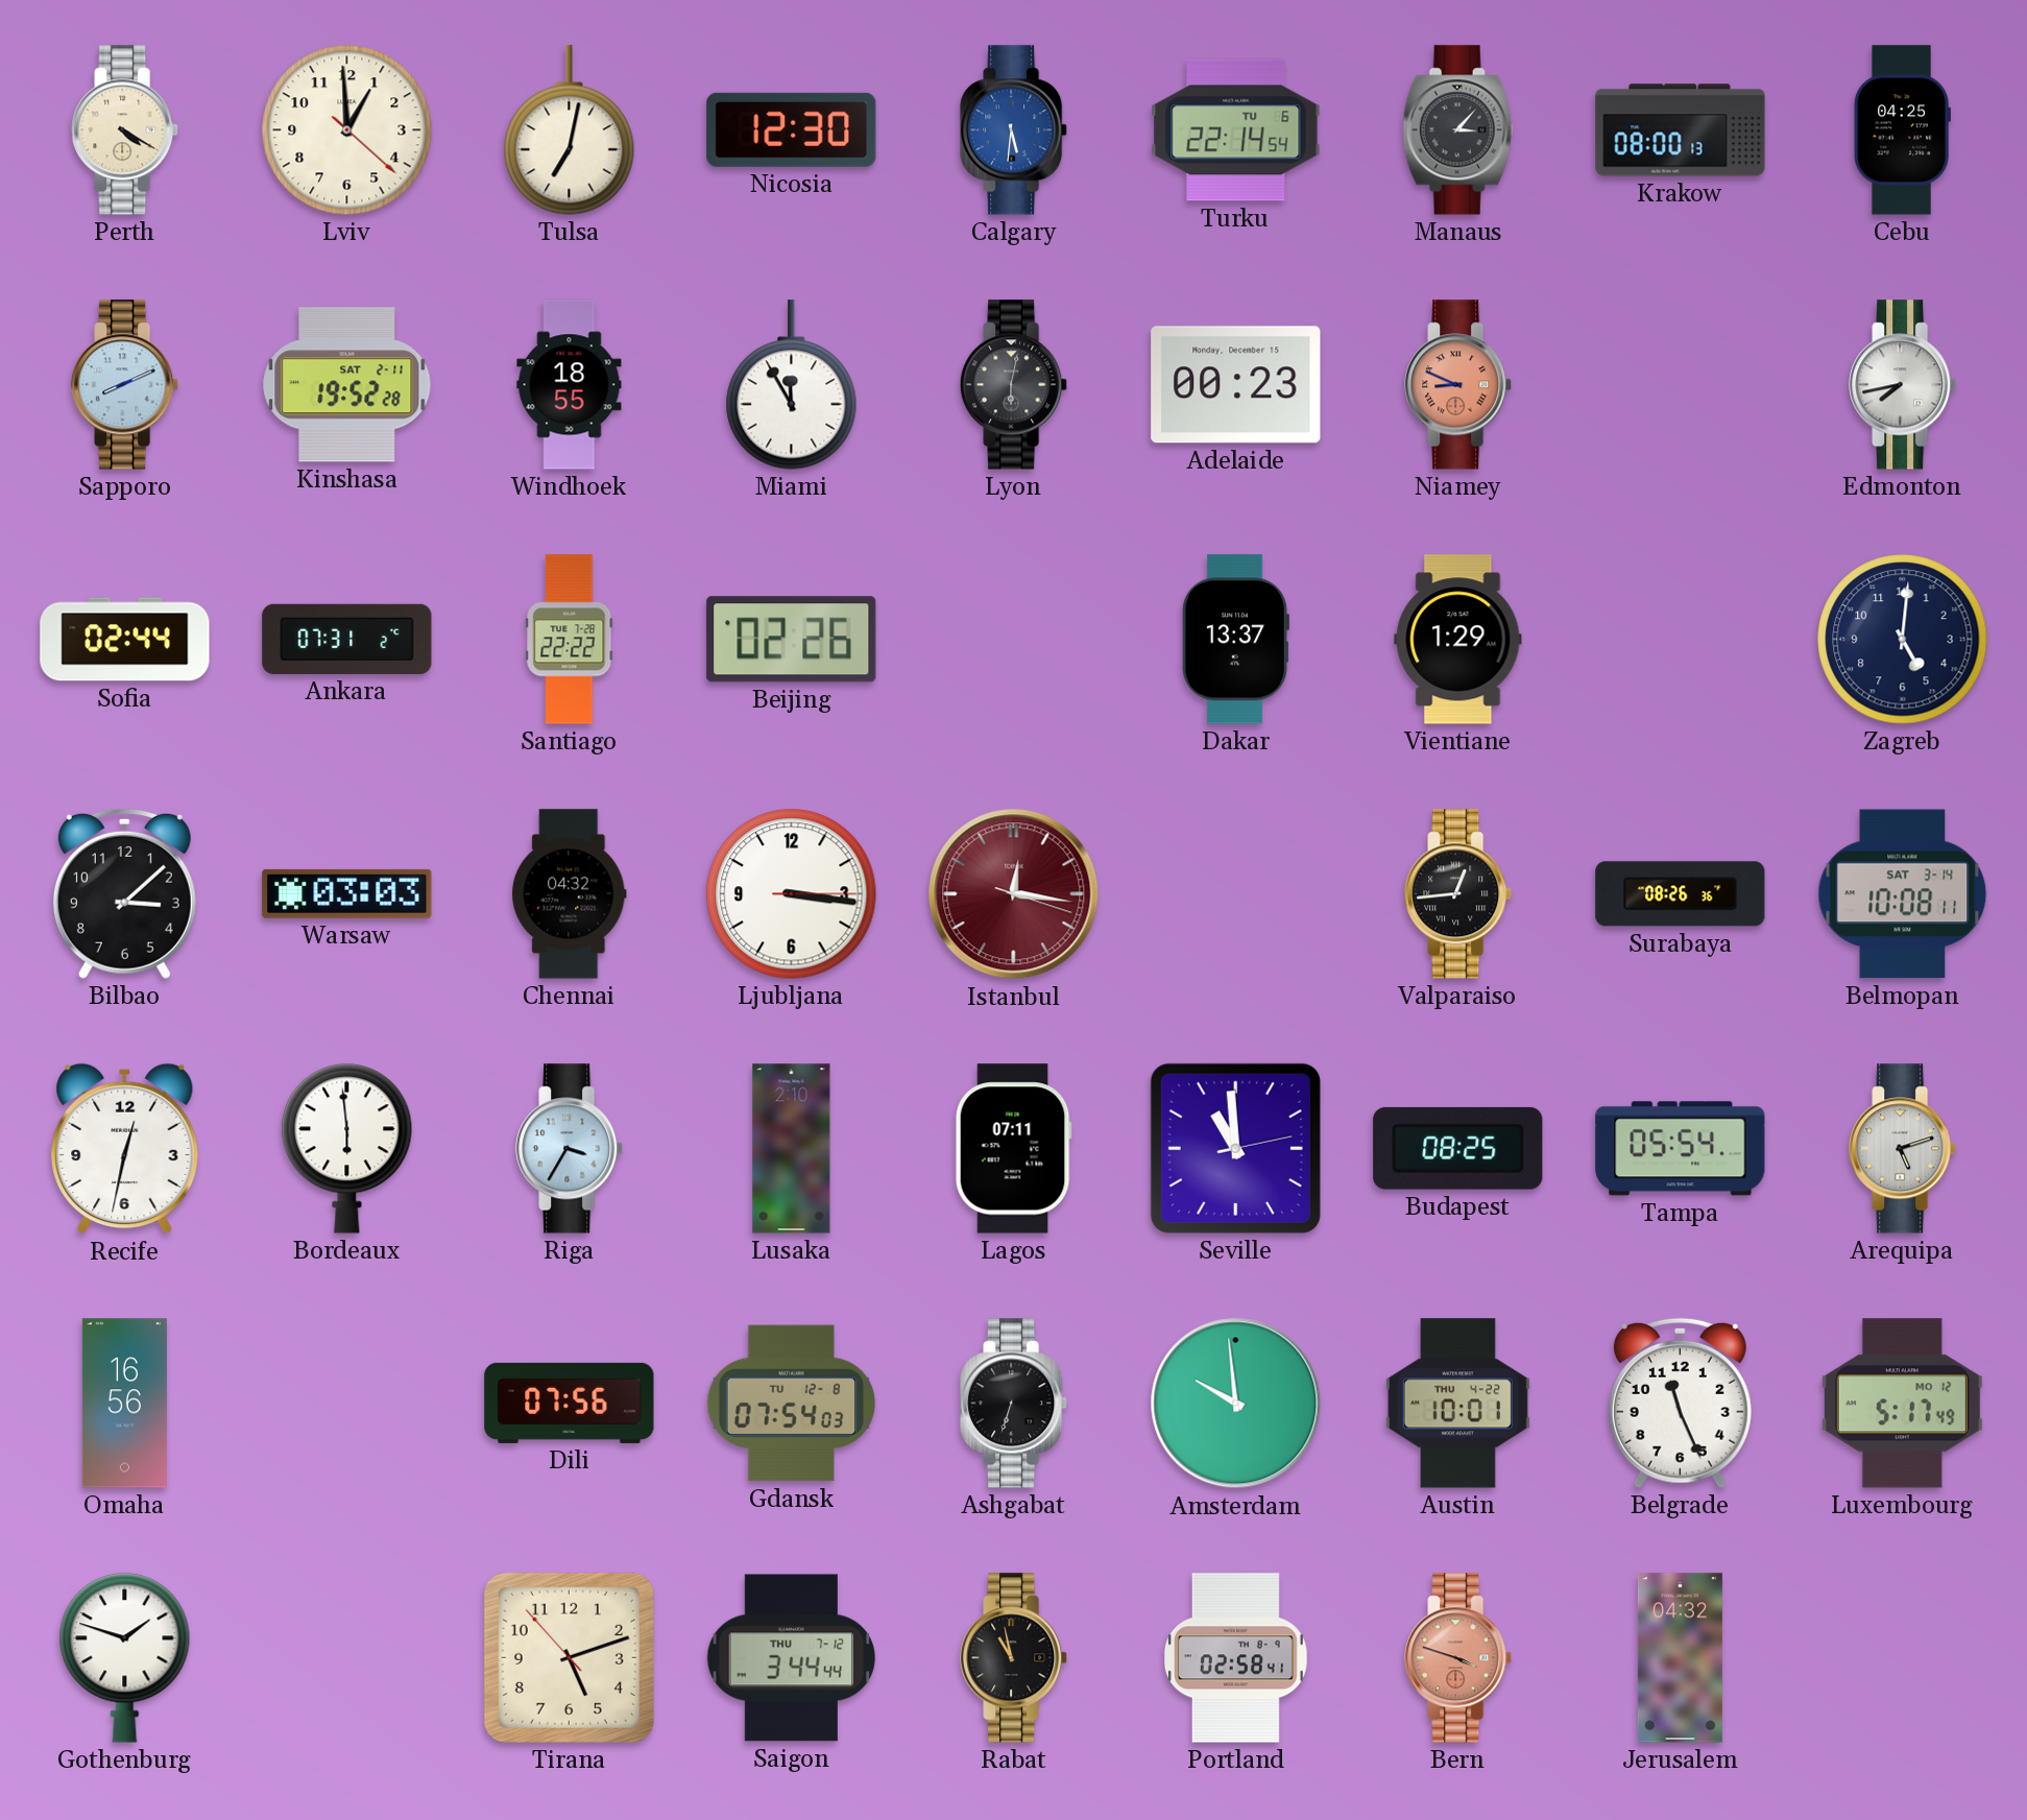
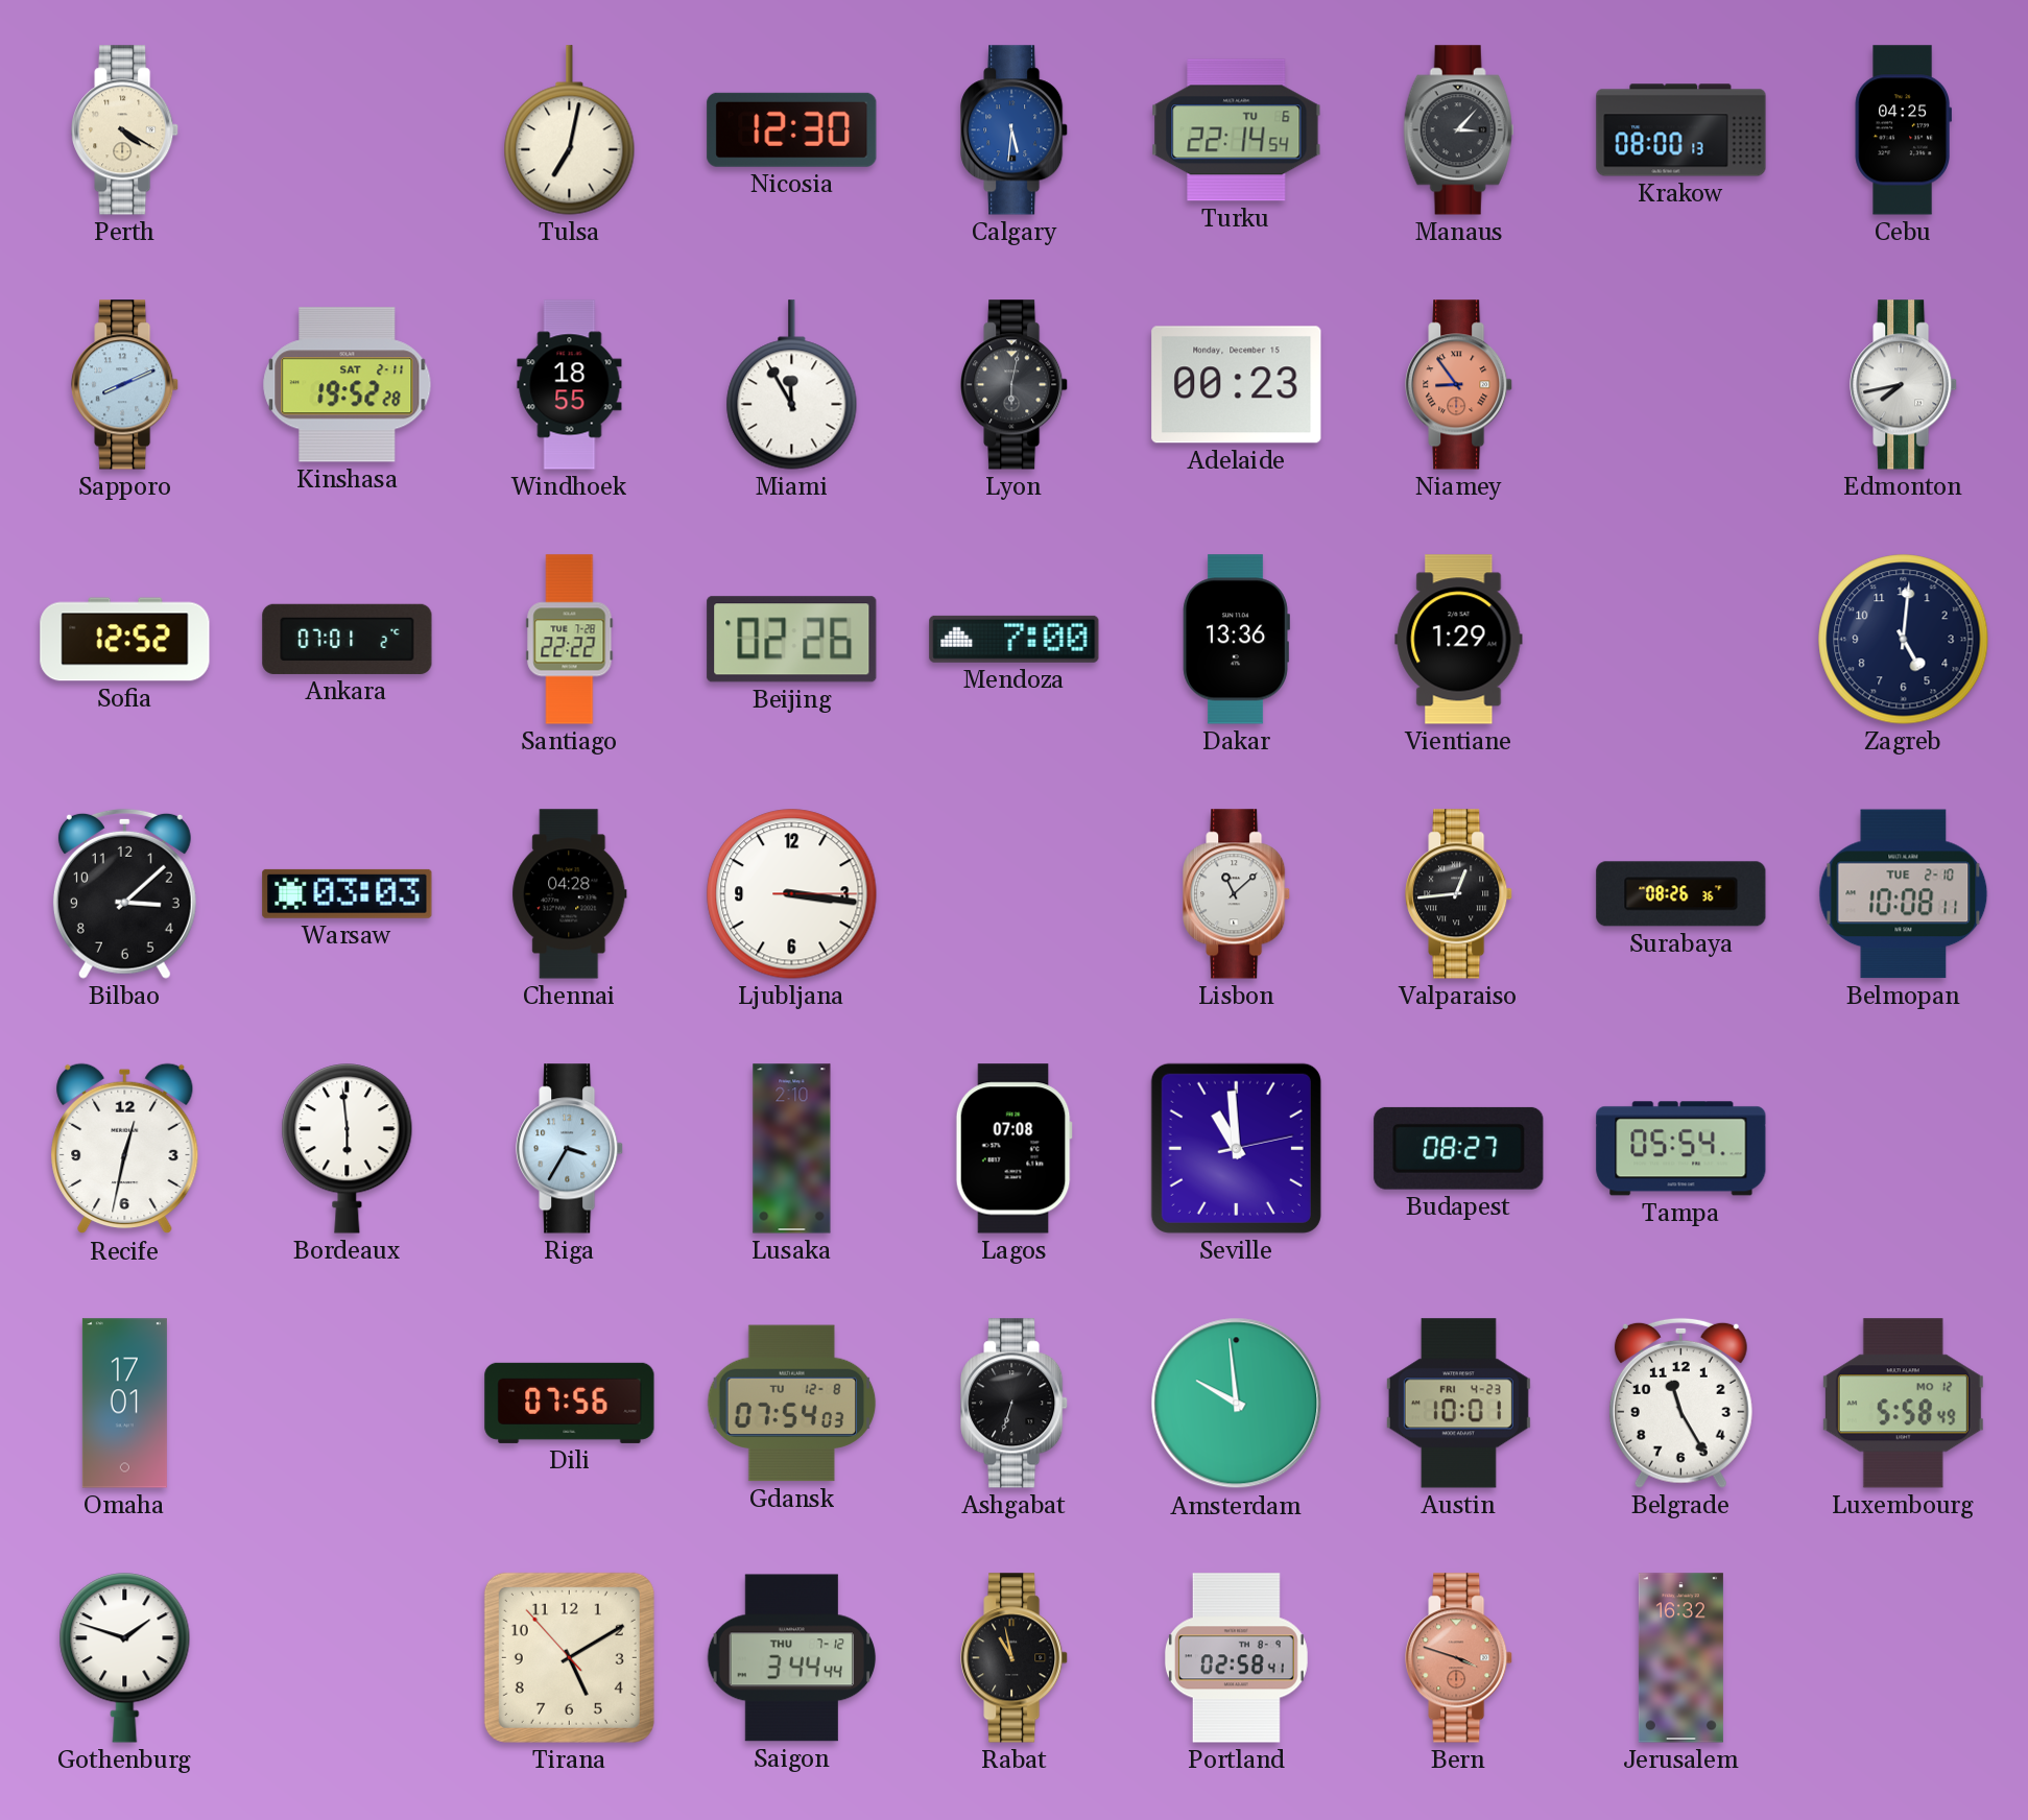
Lviv: 12:59 -> none (347, 130)
Niamey: 8:49 -> 8:54 (1459, 385)
Sofia: 02:44 -> 12:52 (125, 640)
Ankara: 07:31 -> 07:01 (348, 639)
Mendoza: none -> 7:00 (1015, 639)
Dakar: 13:37 -> 13:36 (1236, 640)
Chennai: 04:32 -> 04:28 (570, 894)
Istanbul: 12:16 -> none (1014, 894)
Lisbon: none -> 11:08 (1237, 894)
Belmopan date: SAT 3-14 -> TUE 2-10 (1904, 894)
Lagos: 07:11 -> 07:08 (1013, 1149)
Budapest: 08:25 -> 08:27 (1459, 1148)
Arequipa: 5:12 -> none (1903, 1149)
Omaha: 16:56 -> 17:01 (124, 1404)
Austin date: THU 4-22 -> FRI 4-23 (1458, 1404)
Belgrade: 11:26 -> 11:25 (1680, 1403)
Luxembourg: 5:17 -> 5:58 (1903, 1404)
Tirana: 5:11 -> 5:09 (569, 1657)
Jerusalem: 04:32 -> 16:32 (1680, 1658)
